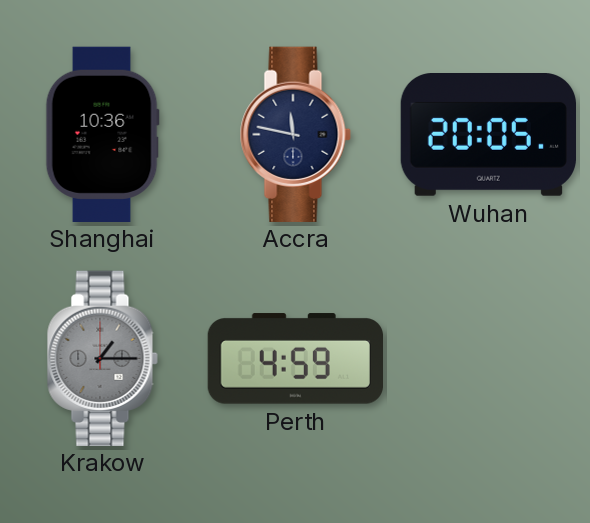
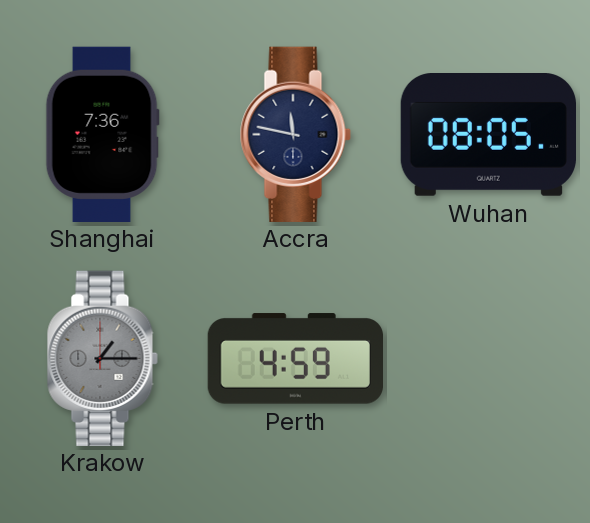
Shanghai: 10:36 -> 7:36 (102, 134)
Wuhan: 20:05 -> 08:05 (488, 135)
